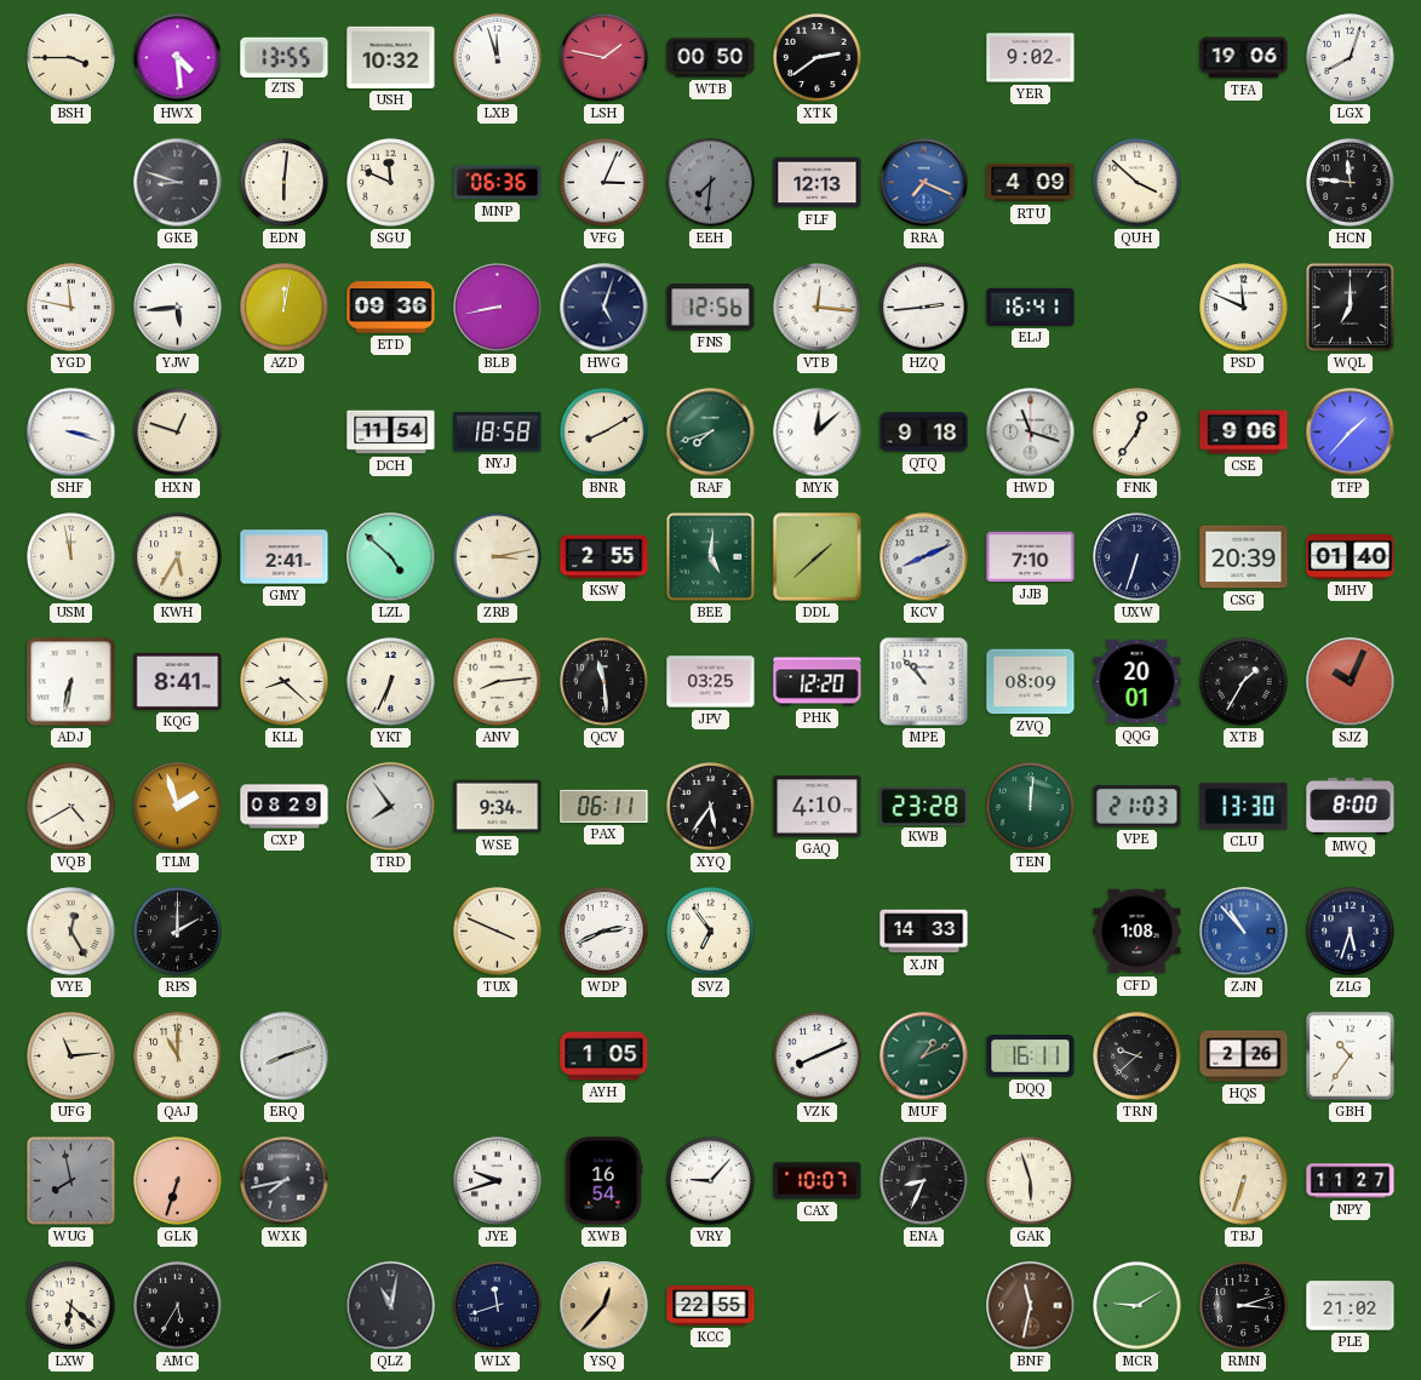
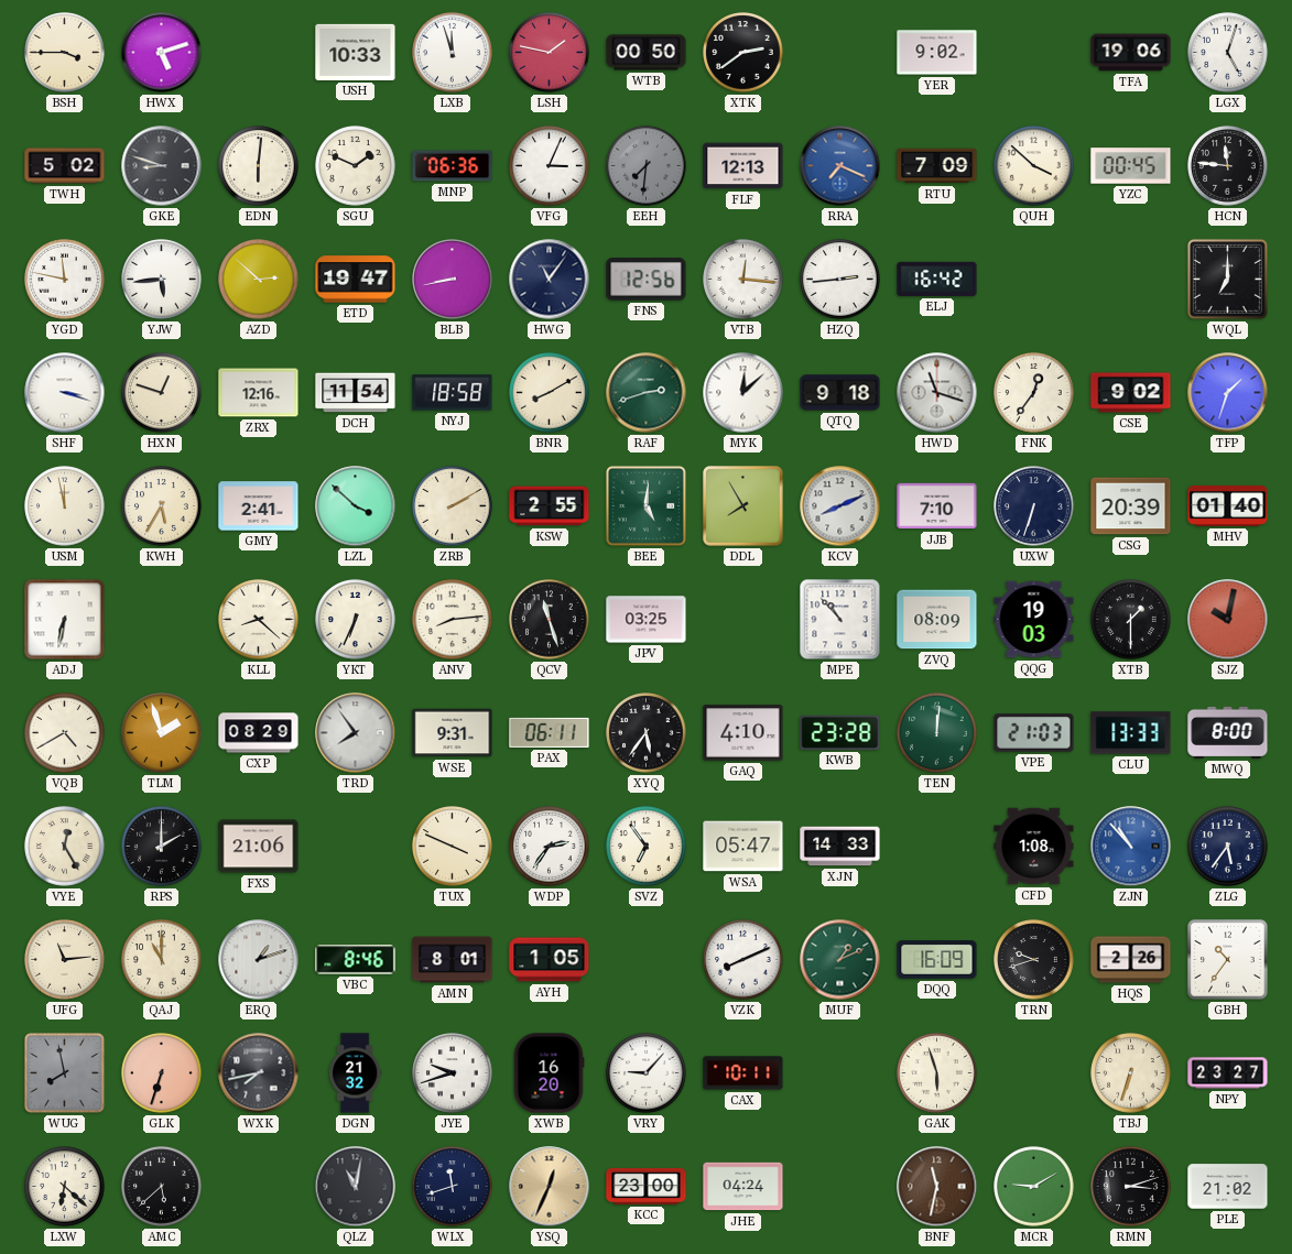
HWX: 4:29 -> 5:12 (162, 53)
ZTS: 13:55 -> none (285, 57)
USH: 10:32 -> 10:33 (356, 52)
LGX: 8:03 -> 5:03 (1228, 53)
TWH: none -> 5:02 (65, 166)
SGU: 11:49 -> 1:49 (356, 166)
RTU: 4:09 -> 7:09 (937, 166)
YZC: none -> 00:45 (1131, 166)
AZD: 12:02 -> 2:52 (259, 280)
ETD: 09:36 -> 19:47 (356, 280)
HWG: 5:03 -> 11:06 (550, 280)
ELJ: 16:41 -> 16:42 (937, 279)
PSD: 11:49 -> none (1244, 308)
ZRX: none -> 12:16 (259, 393)
RAF: 7:42 -> 2:42 (647, 393)
CSE: 9:06 -> 9:02 (1131, 393)
TFP: 1:37 -> 1:33 (1228, 393)
LZL: 4:52 -> 3:52 (356, 506)
ZRB: 3:13 -> 2:10 (453, 506)
DDL: 1:38 -> 7:55 (742, 505)
KQG: 8:41 -> none (178, 681)
QCV: 11:29 -> 11:27 (550, 620)
PHK: 12:20 -> none (818, 682)
QQG: 20:01 -> 19:03 (1034, 620)
XTB: 1:35 -> 1:30 (1131, 620)
SJZ: 10:04 -> 10:02 (1228, 620)
WSE: 9:34 -> 9:31 (453, 733)
CLU: 13:30 -> 13:33 (1131, 733)
FXS: none -> 21:06 (259, 847)
WDP: 2:41 -> 2:36 (550, 847)
WSA: none -> 05:47 (743, 847)
ZLG: 5:33 -> 5:36 (1228, 847)
ERQ: 8:12 -> 1:12 (259, 960)
VBC: none -> 8:46 (356, 960)
AMN: none -> 8:01 (453, 960)
DQQ: 16:11 -> 16:09 (937, 960)
TRN: 9:38 -> 9:42 (1034, 960)
DGN: none -> 21:32 (355, 1073)
XWB: 16:54 -> 16:20 (549, 1073)
CAX: 10:07 -> 10:11 (743, 1073)
ENA: 8:34 -> none (924, 1181)
NPY: 11:27 -> 23:27 (1228, 1073)
AMC: 5:35 -> 5:38 (162, 1187)
YSQ: 12:37 -> 12:34 (550, 1187)
KCC: 22:55 -> 23:00 (647, 1186)
JHE: none -> 04:24 (743, 1187)
